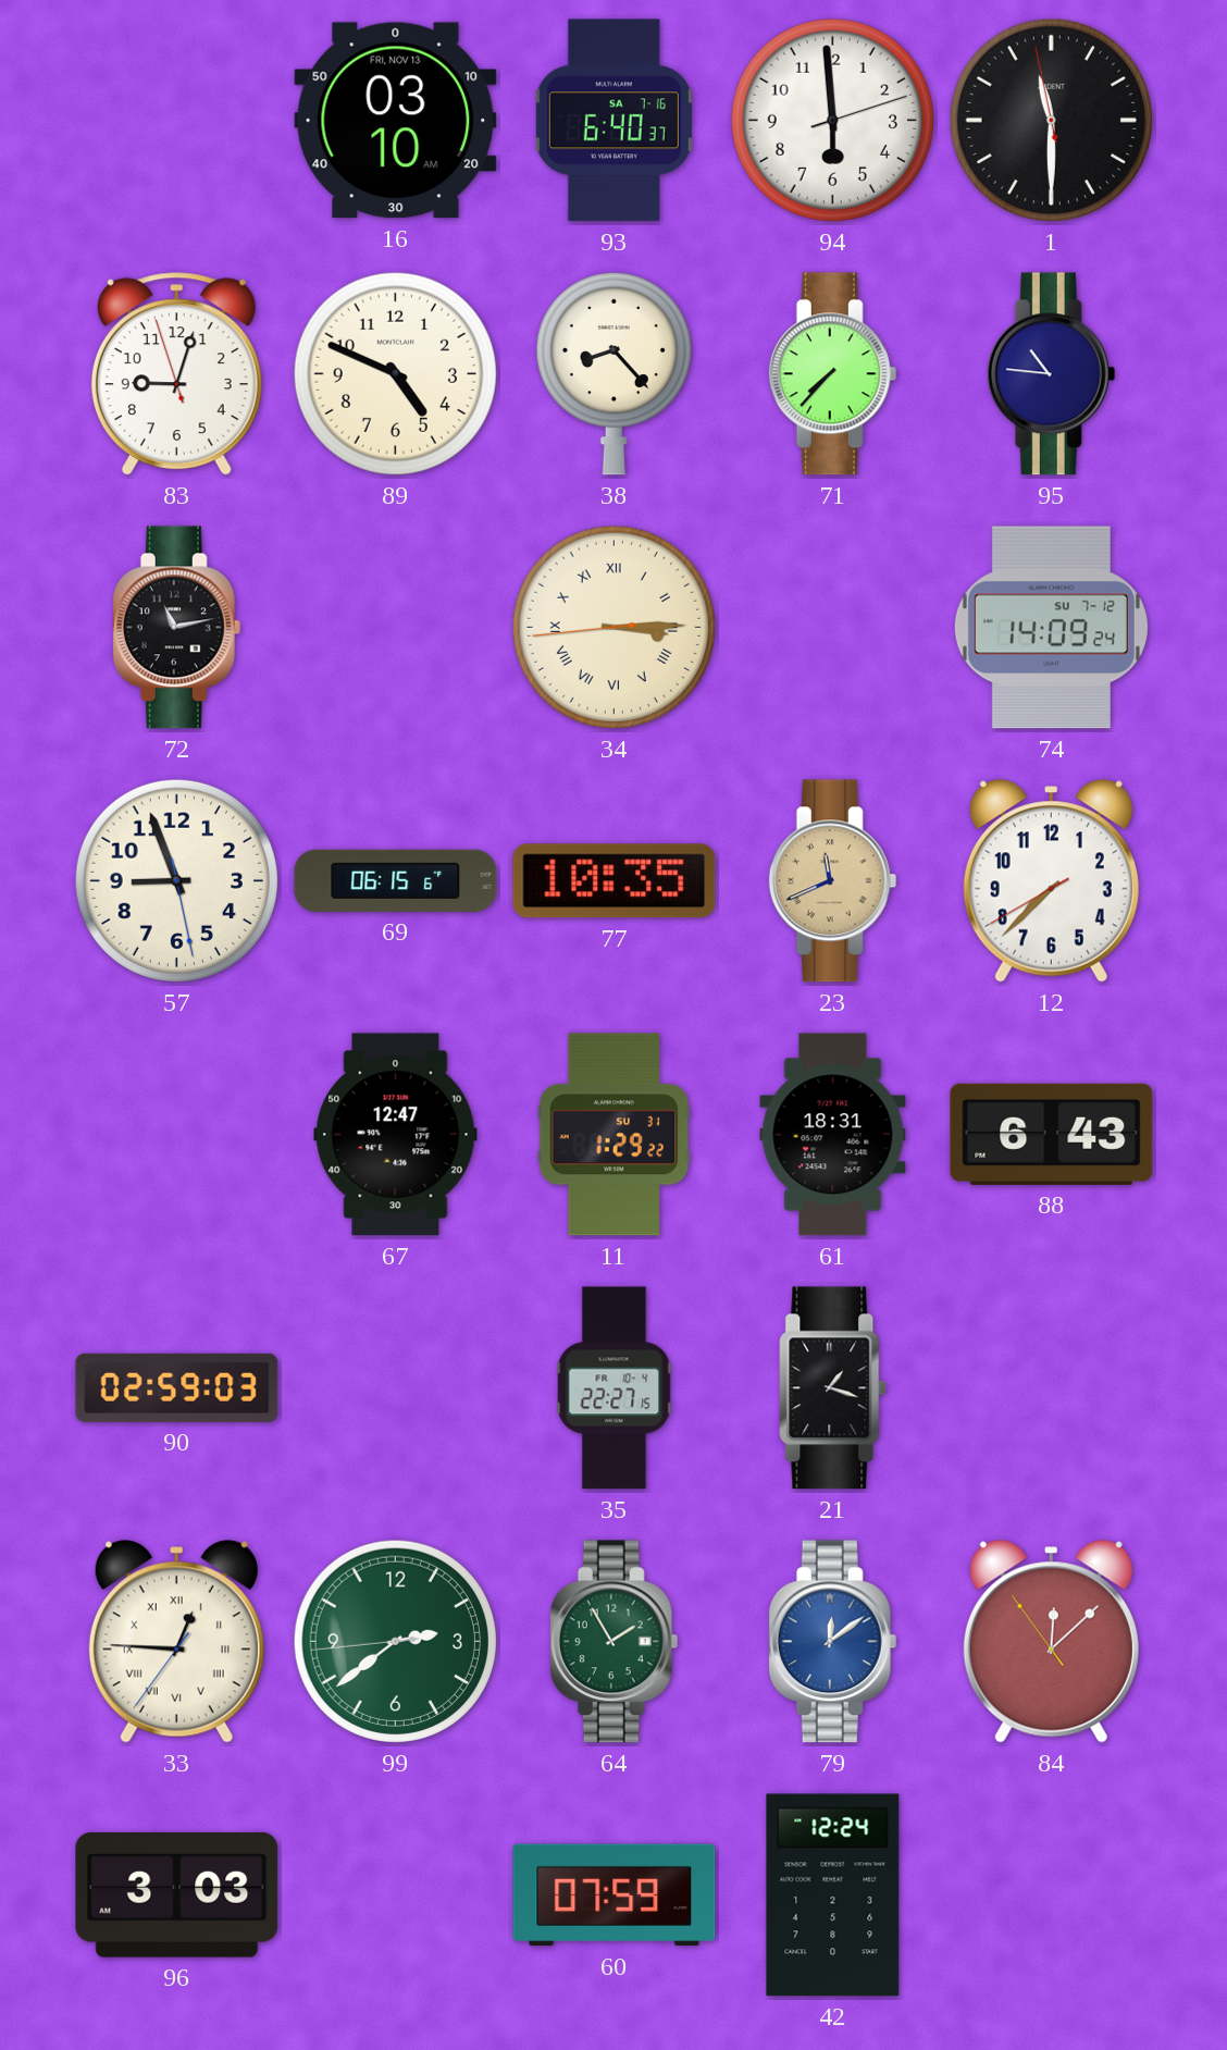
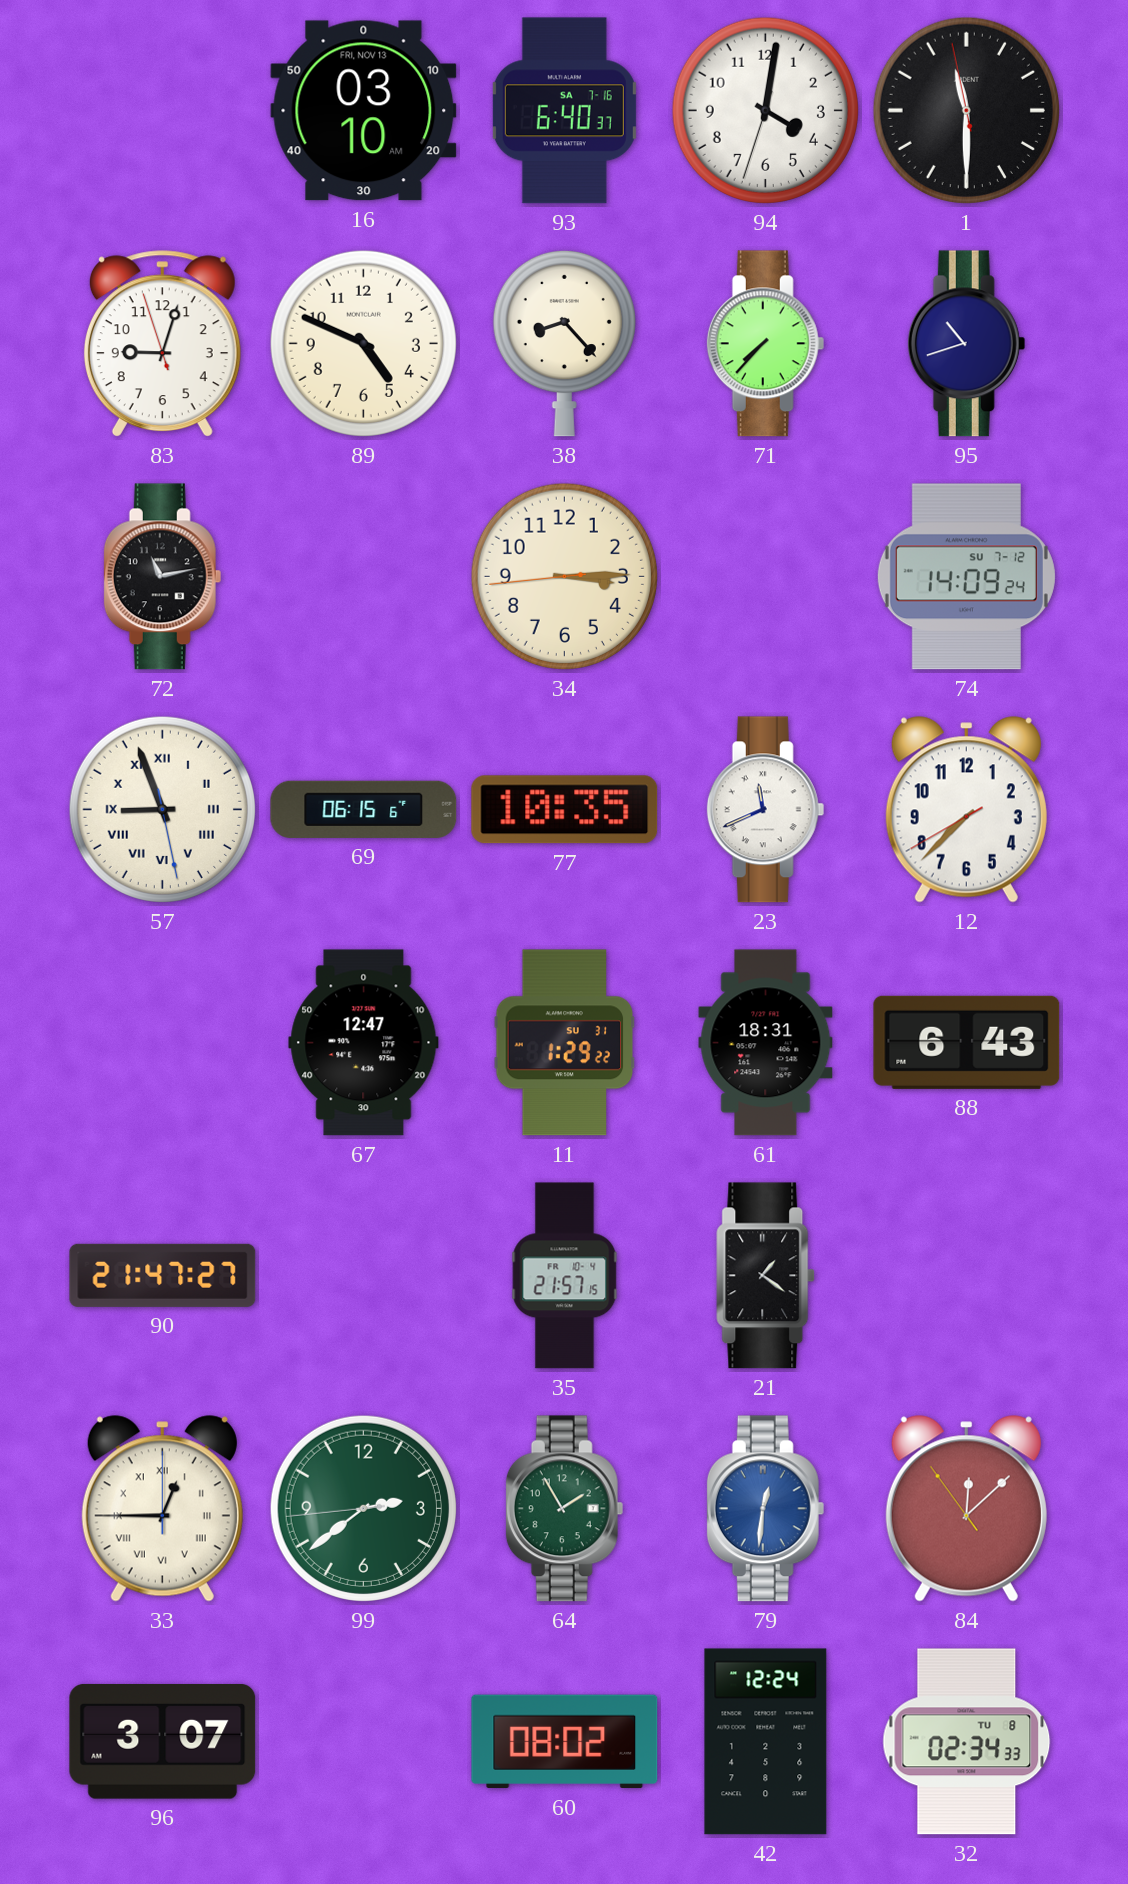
94: 5:59 -> 4:01 (765, 110)
95: 10:46 -> 10:42 (967, 344)
34 numerals: Roman -> Arabic (564, 576)
57 numerals: Arabic -> Roman (162, 809)
23 dial: champagne -> white (766, 810)
90: 02:59 -> 21:47 (163, 1275)
35: 22:27 -> 21:57 (565, 1276)
21: 1:18 -> 1:21 (766, 1276)
33: 12:45:36 -> 12:45:00 (162, 1509)
79: 12:09 -> 12:31 (766, 1509)
96: 3:03 -> 3:07 (163, 1741)
60: 07:59 -> 08:02 (565, 1742)
32: none -> 02:34 (967, 1742)
